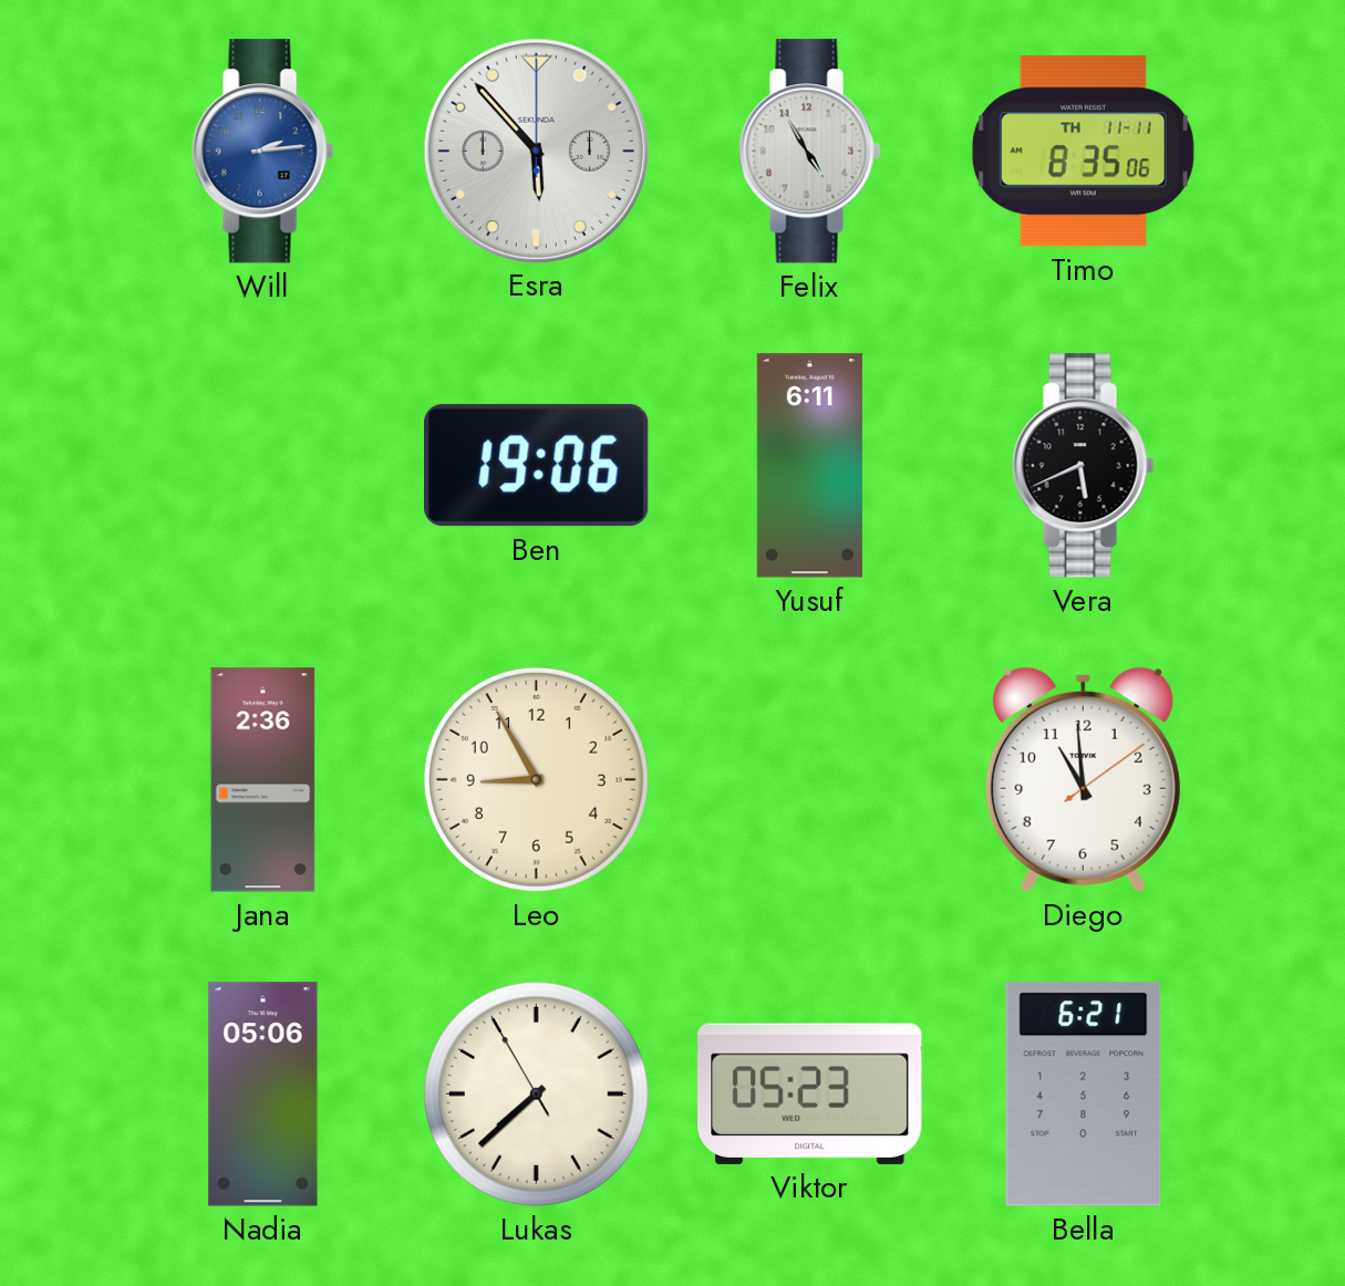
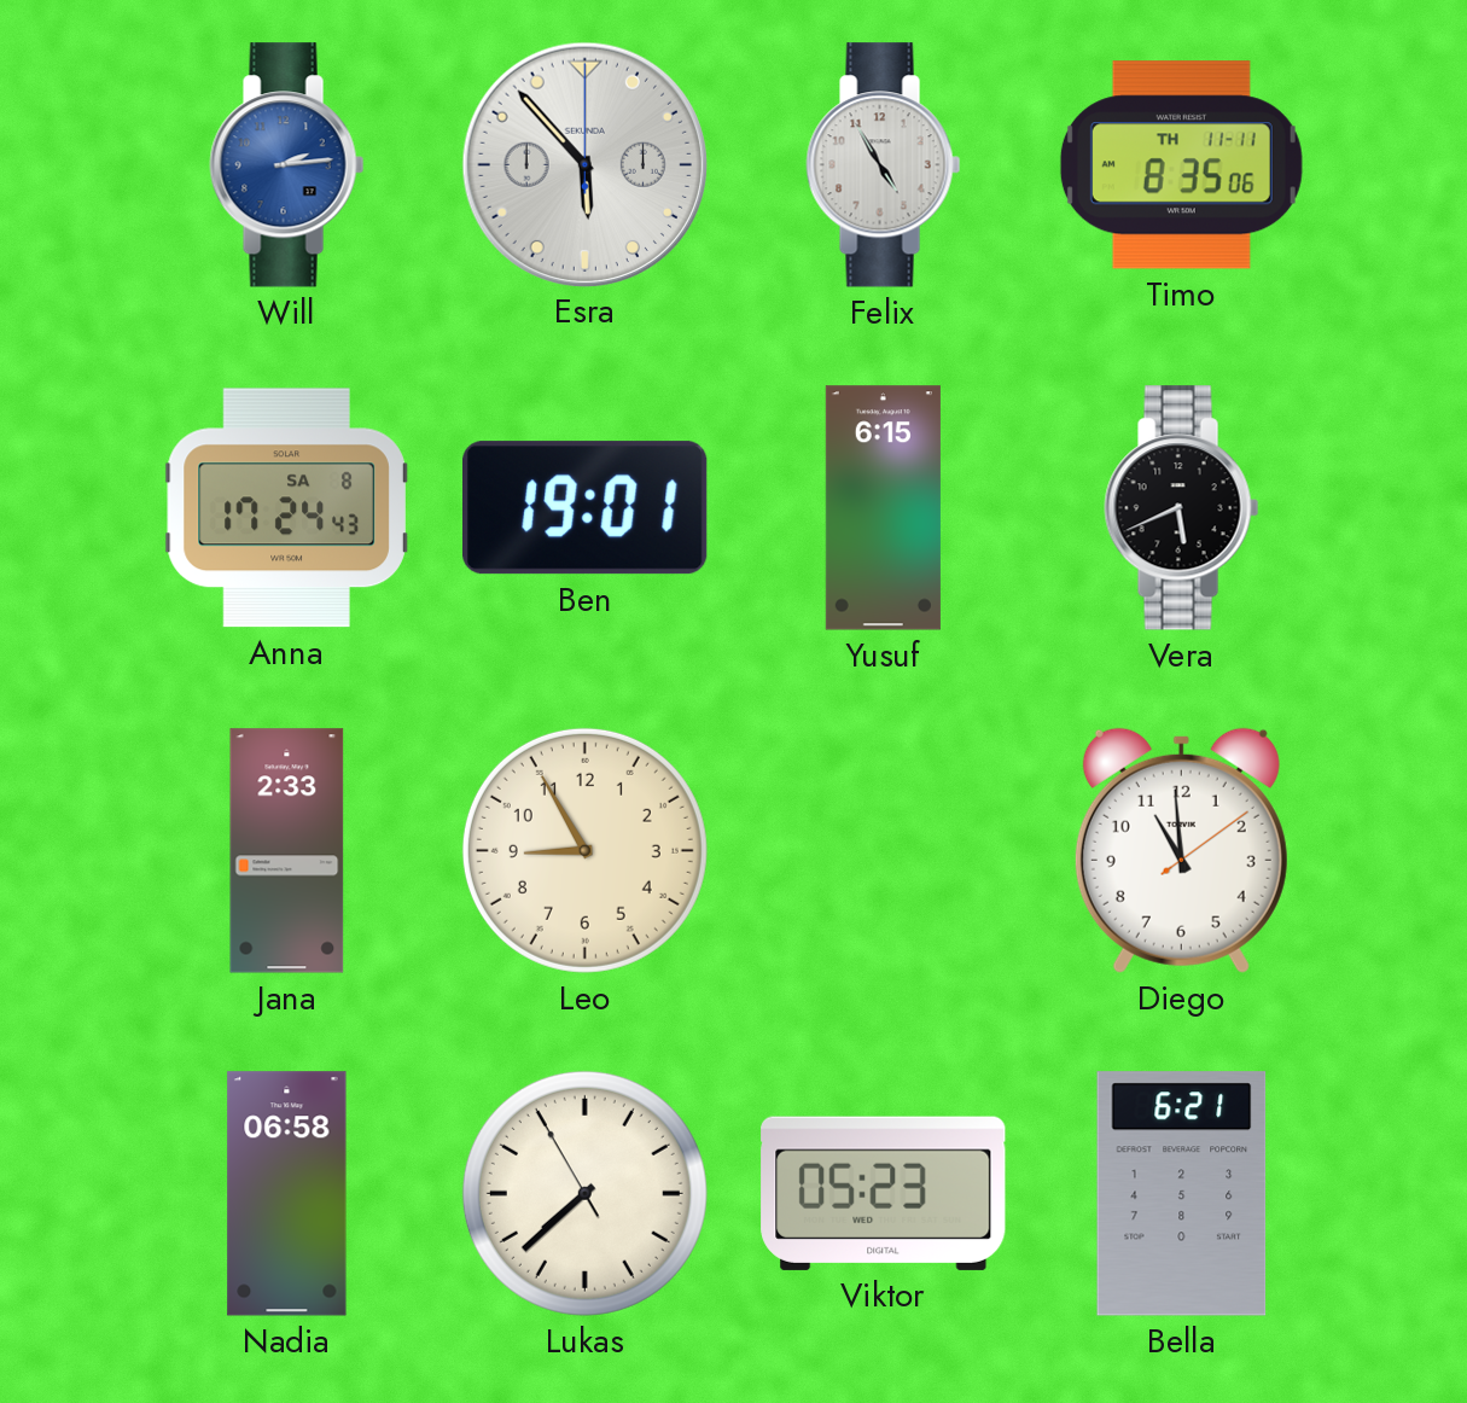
Anna: none -> 17:24 (286, 508)
Ben: 19:06 -> 19:01 (586, 508)
Yusuf: 6:11 -> 6:15 (883, 508)
Jana: 2:36 -> 2:33 (287, 851)
Nadia: 05:06 -> 06:58 (287, 1194)
